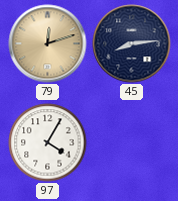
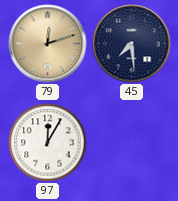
45: 8:14 -> 7:29 (132, 44)
97: 4:05 -> 12:05 (48, 143)
